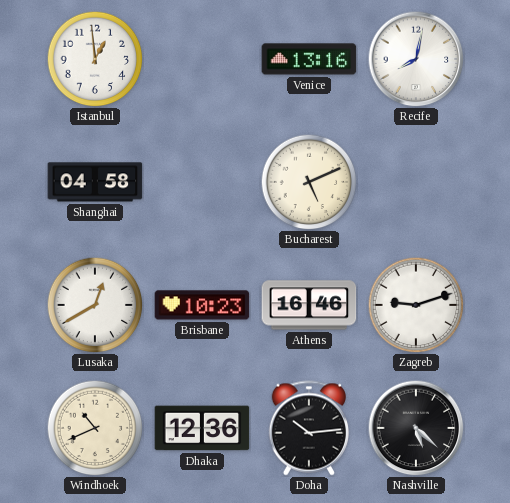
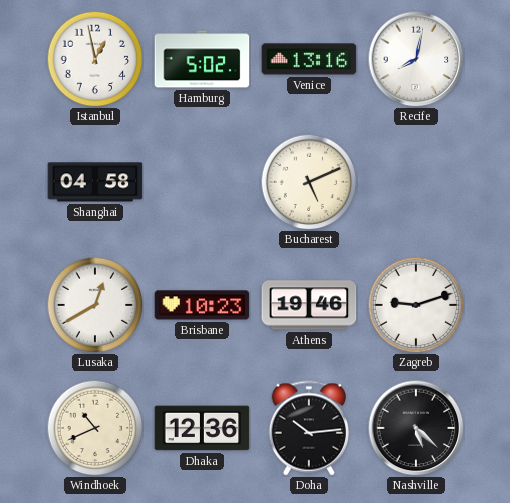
Istanbul: 12:59 -> 12:58 (95, 59)
Hamburg: none -> 5:02 (202, 59)
Athens: 16:46 -> 19:46 (309, 305)
